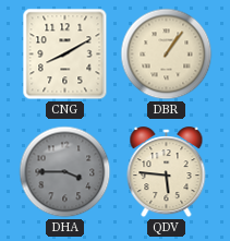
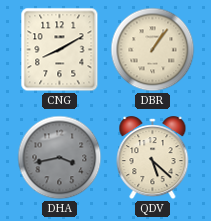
DHA: 3:45 -> 3:43 (60, 158)
QDV: 5:46 -> 5:22 (153, 158)
